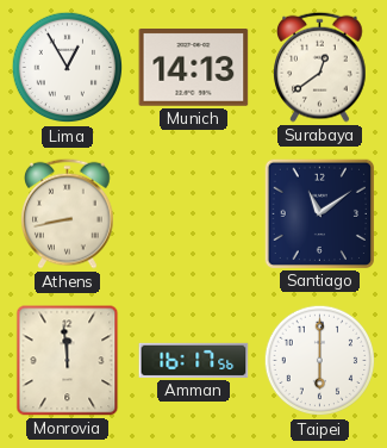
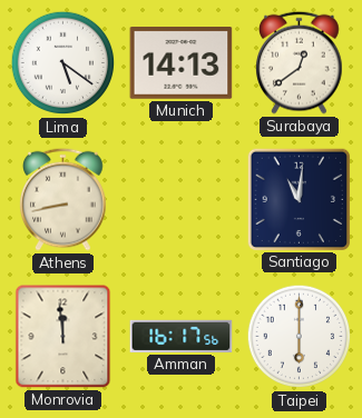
Lima: 12:55 -> 5:21 (63, 63)
Santiago: 11:09 -> 11:01 (299, 199)
